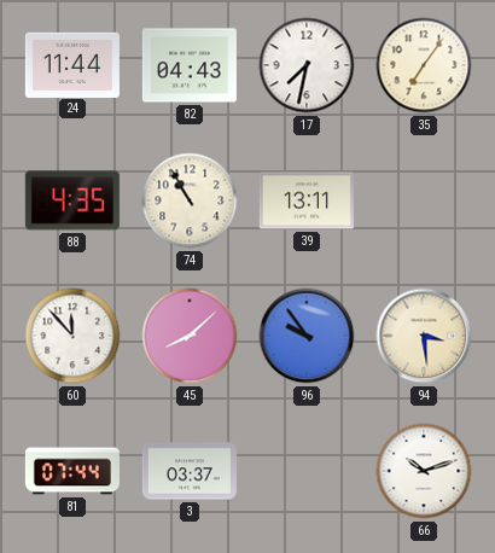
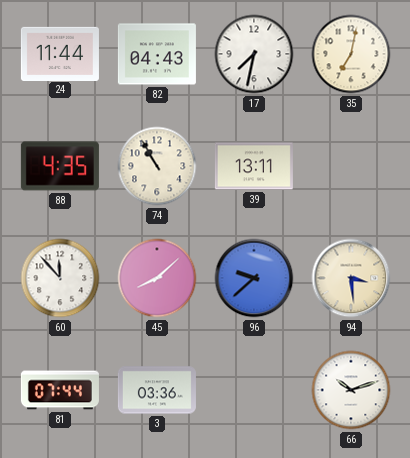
35: 7:06 -> 7:02 (351, 54)
96: 9:54 -> 9:38 (254, 278)
3: 03:37 -> 03:36 (157, 390)
